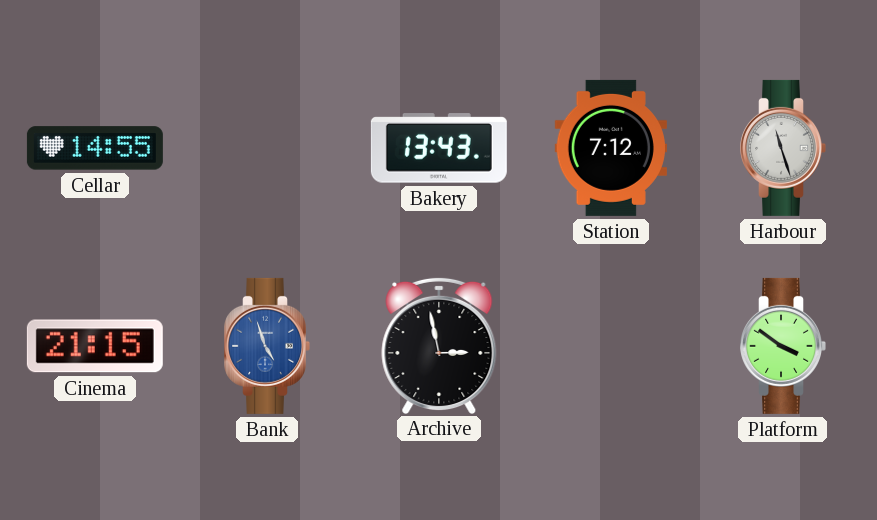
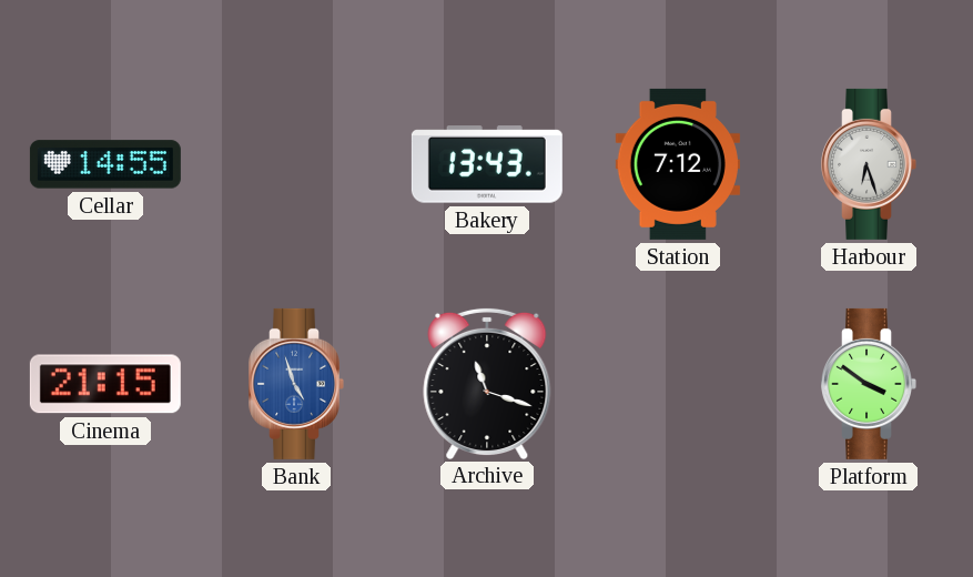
Harbour: 11:27 -> 6:27 (869, 164)
Archive: 2:58 -> 11:18 (487, 383)
